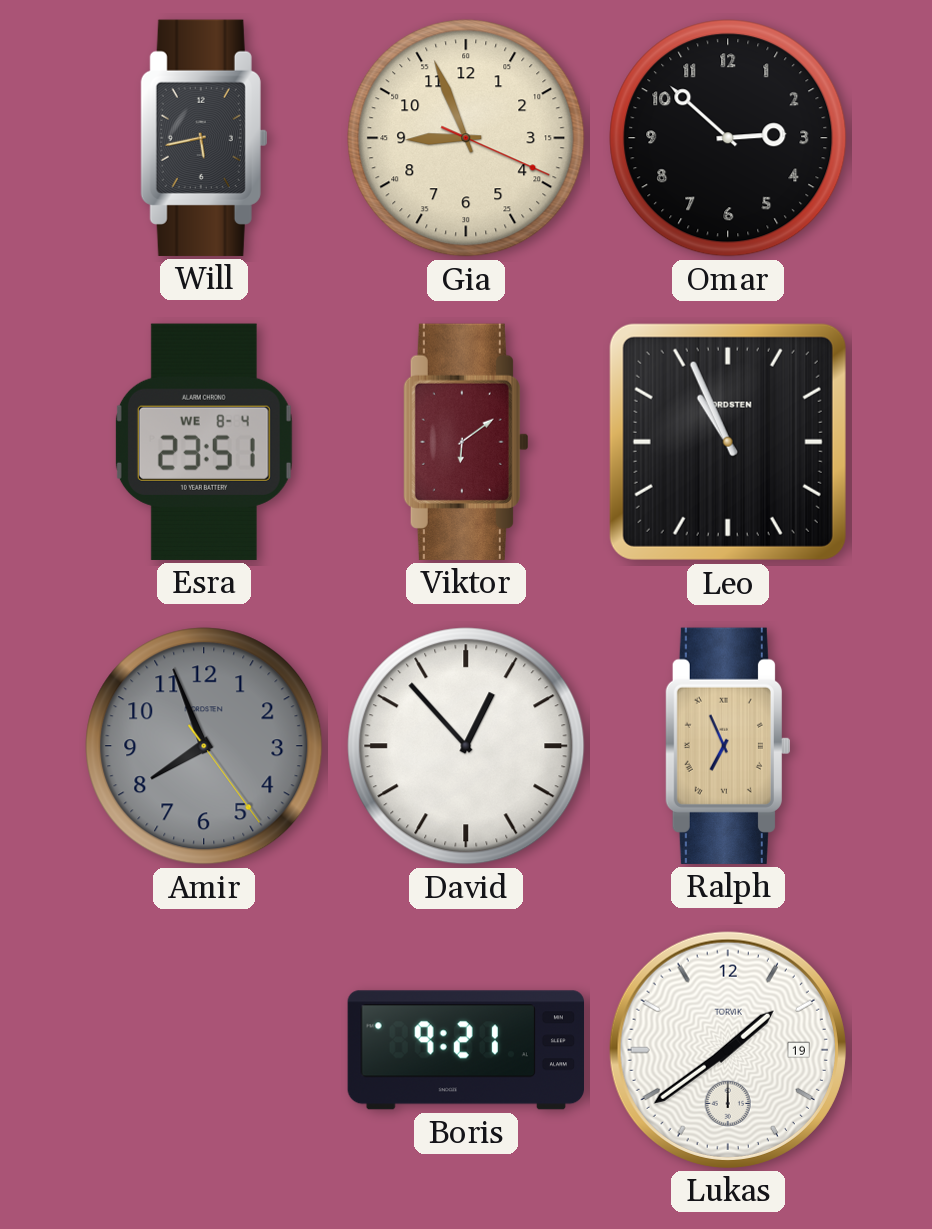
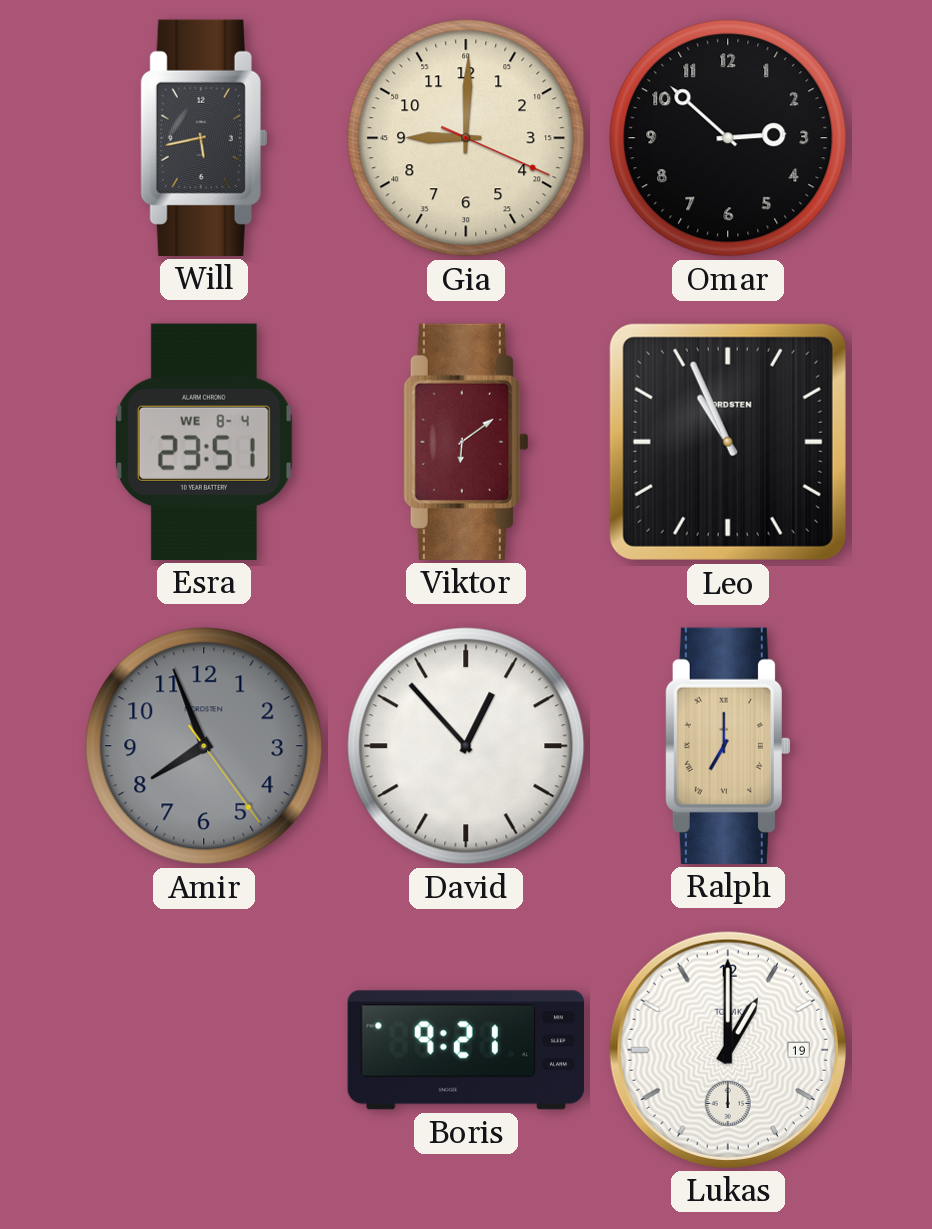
Gia: 8:56 -> 9:00 (466, 138)
Ralph: 6:56 -> 7:00 (727, 746)
Lukas: 1:39 -> 1:00 (728, 1050)
